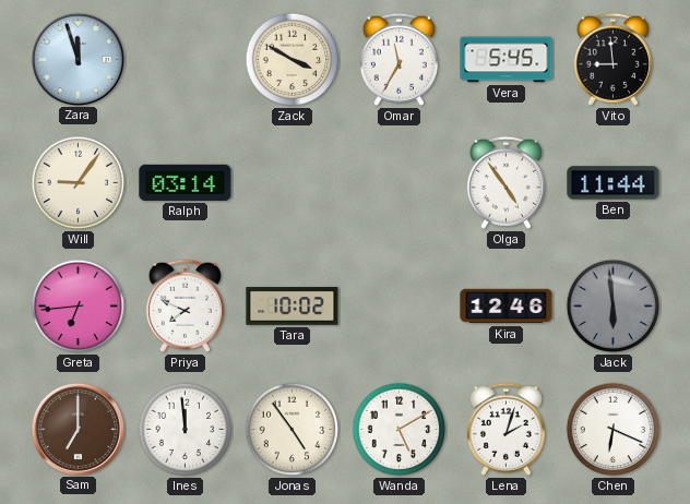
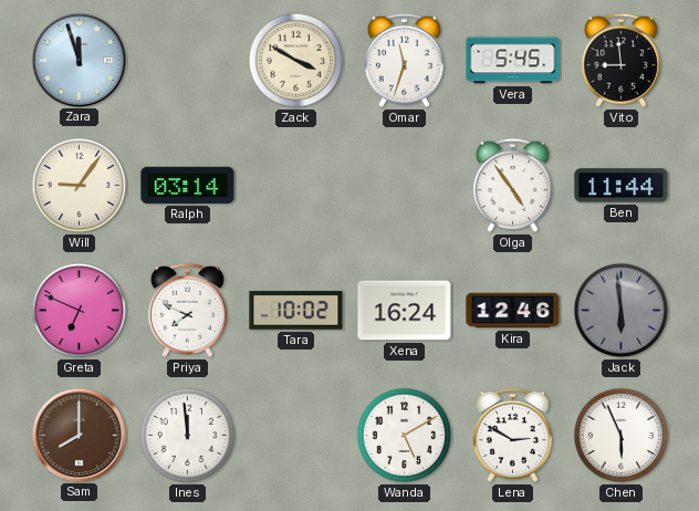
Omar: 11:35 -> 11:33 (404, 60)
Greta: 6:44 -> 6:49 (80, 311)
Xena: none -> 16:24 (405, 311)
Sam: 7:00 -> 8:00 (79, 435)
Jonas: 4:54 -> none (293, 430)
Lena: 2:03 -> 2:50 (512, 435)
Chen: 6:19 -> 5:56 (622, 436)
